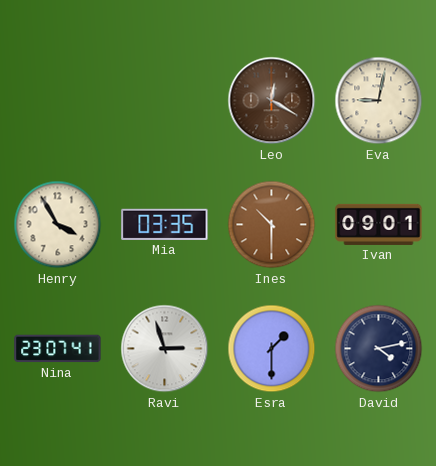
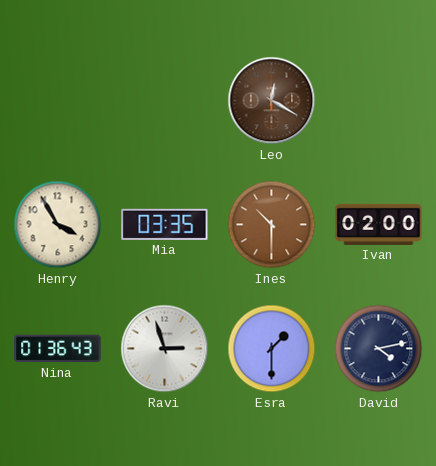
Eva: 9:02 -> none (379, 101)
Ivan: 09:01 -> 02:00 (379, 224)
Nina: 23:07 -> 01:36 (58, 349)
